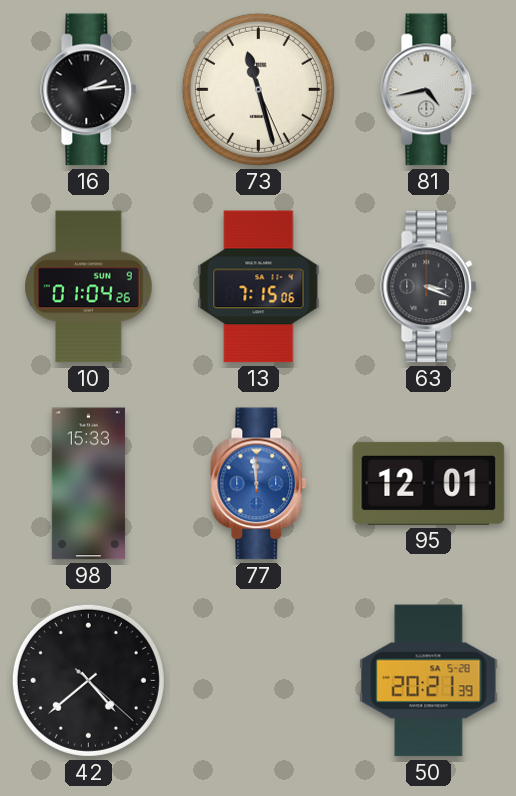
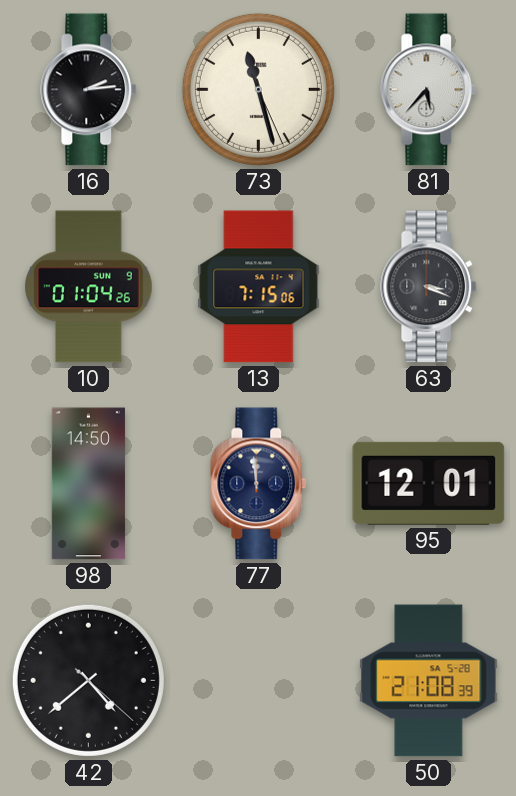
81: 4:43 -> 5:37 (429, 90)
98: 15:33 -> 14:50 (88, 484)
77 dial: blue -> navy (259, 484)
50: 20:21 -> 21:08 (429, 681)
